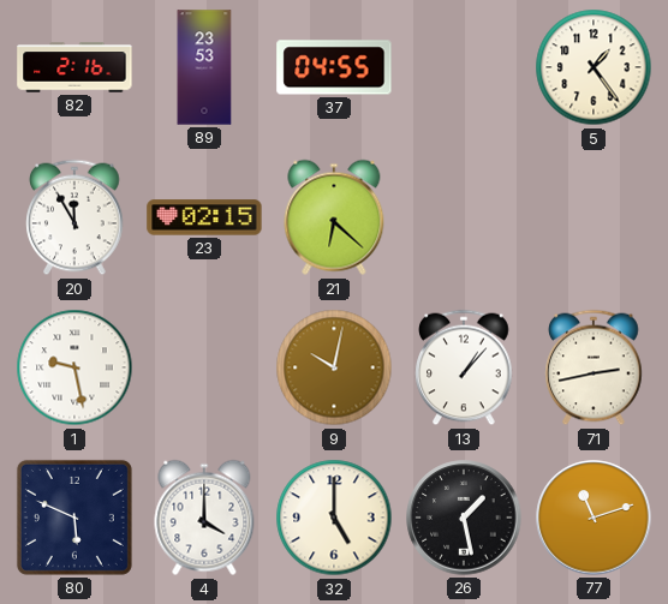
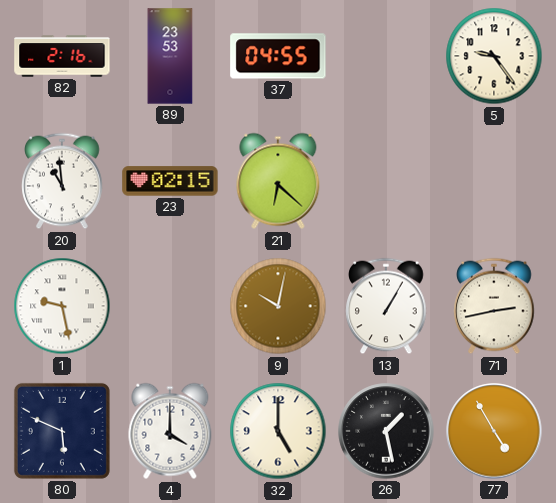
5: 1:24 -> 9:24 (494, 56)
20: 11:55 -> 10:59 (62, 181)
13: 1:07 -> 1:05 (386, 306)
77: 11:12 -> 4:55 (494, 431)
